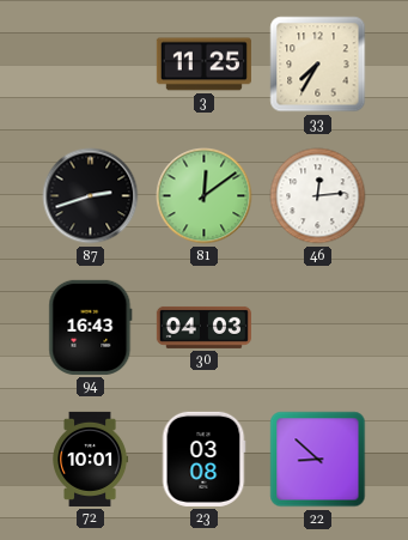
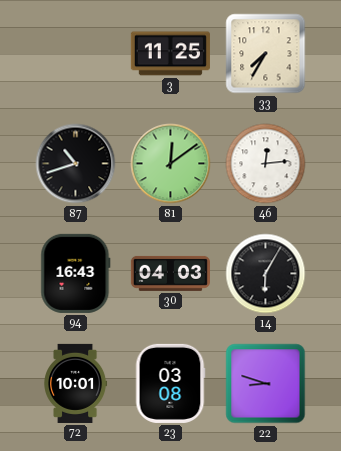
87: 2:42 -> 10:42 (76, 164)
14: none -> 6:05 (266, 274)
22: 8:52 -> 8:48 (266, 384)
